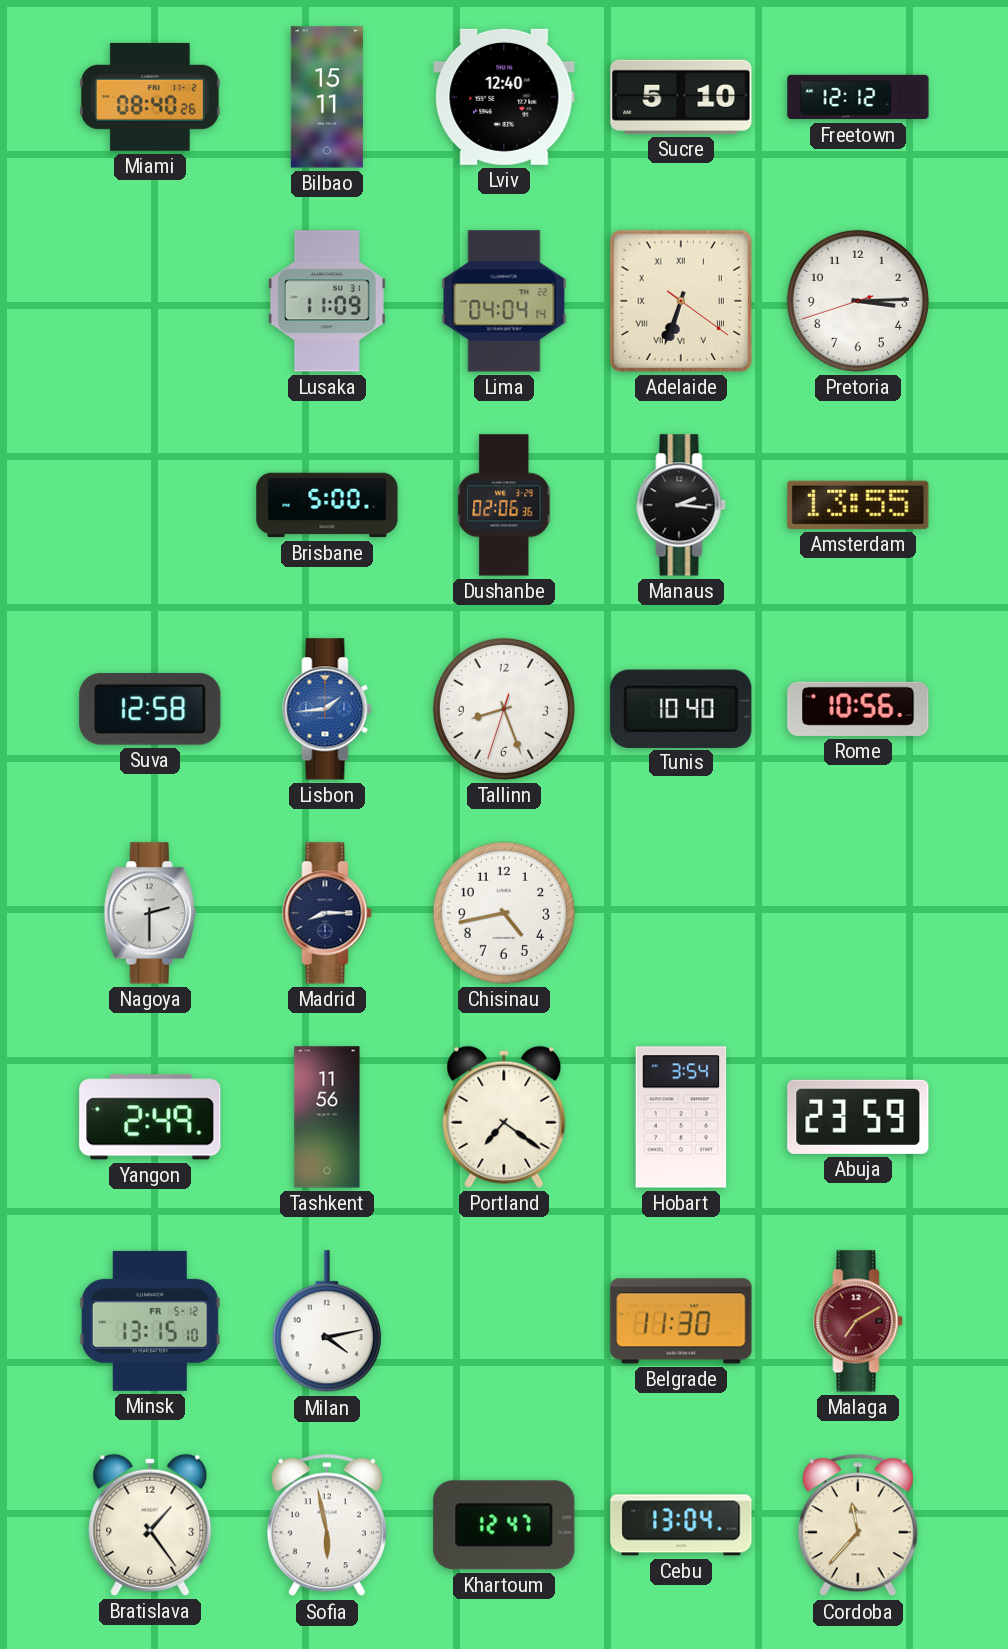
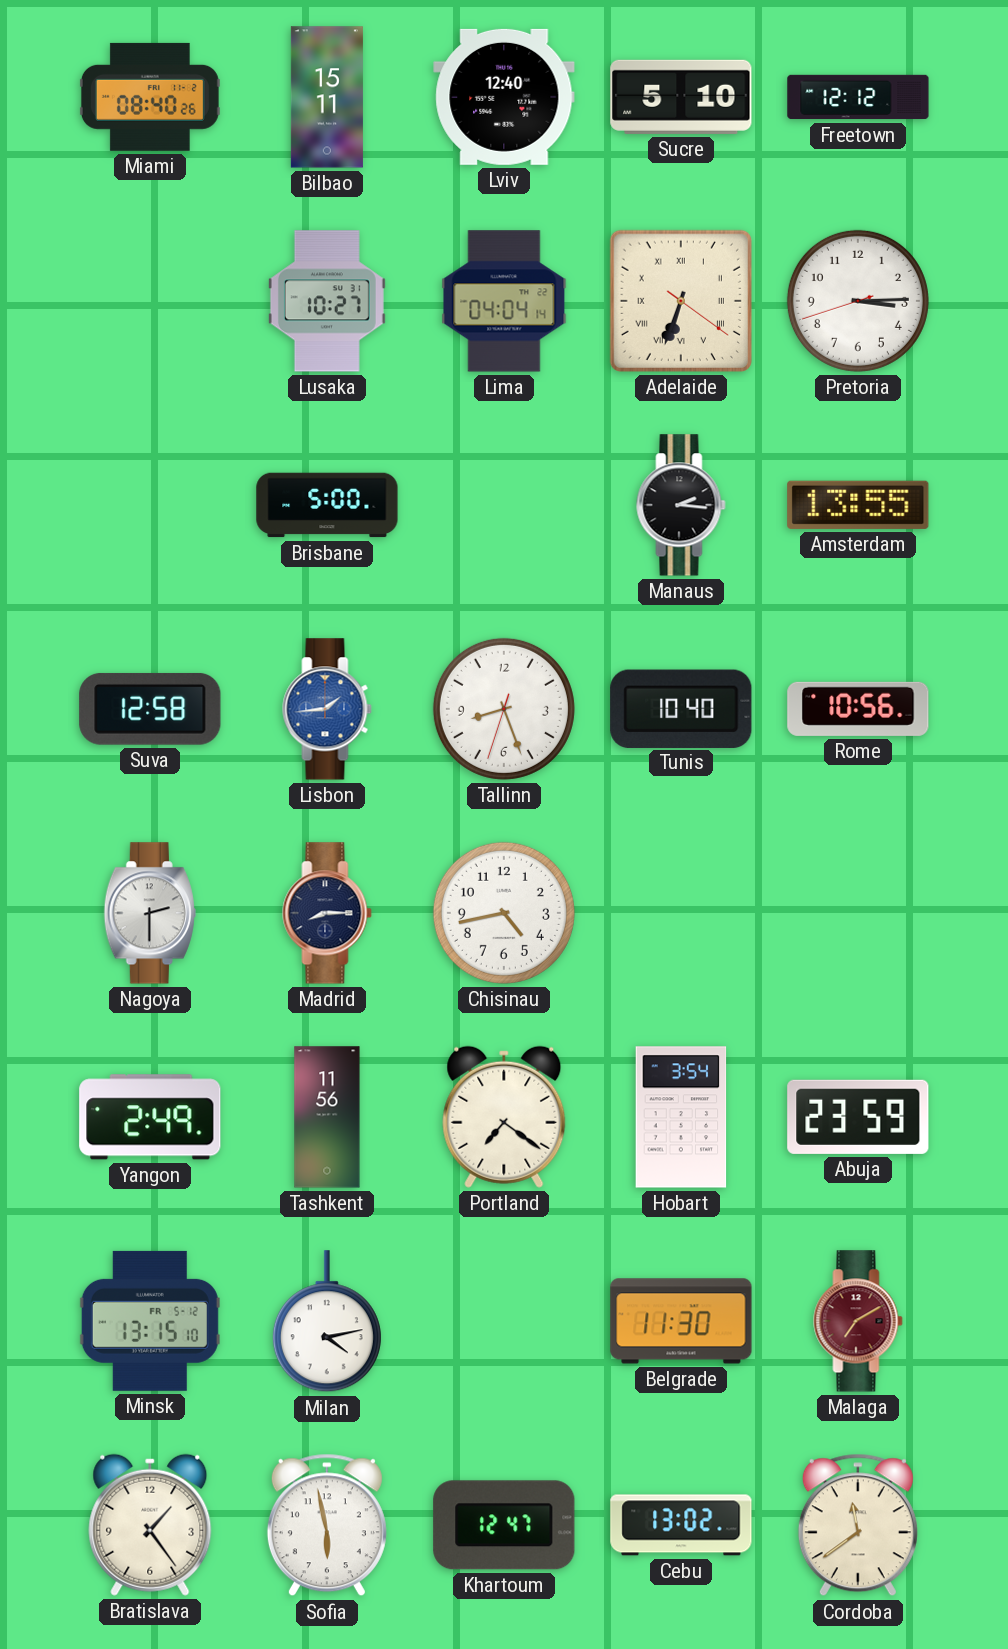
Lusaka: 11:09 -> 10:27 (327, 301)
Dushanbe: 02:06 -> none (505, 505)
Cebu: 13:04 -> 13:02 (681, 1525)
Cordoba: 11:37 -> 11:39 (858, 1525)
